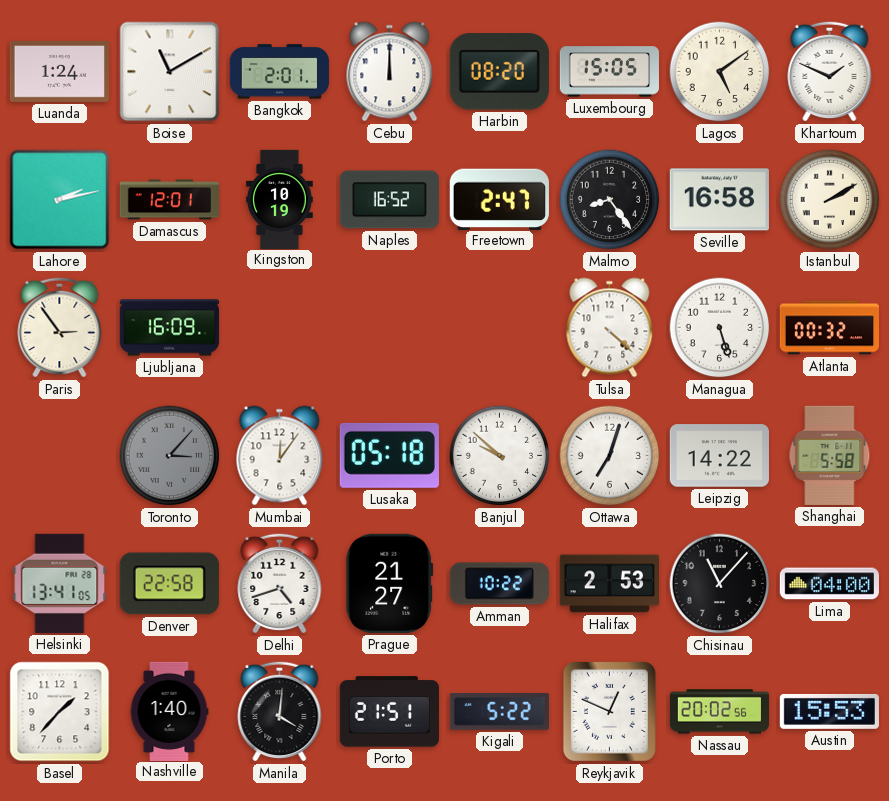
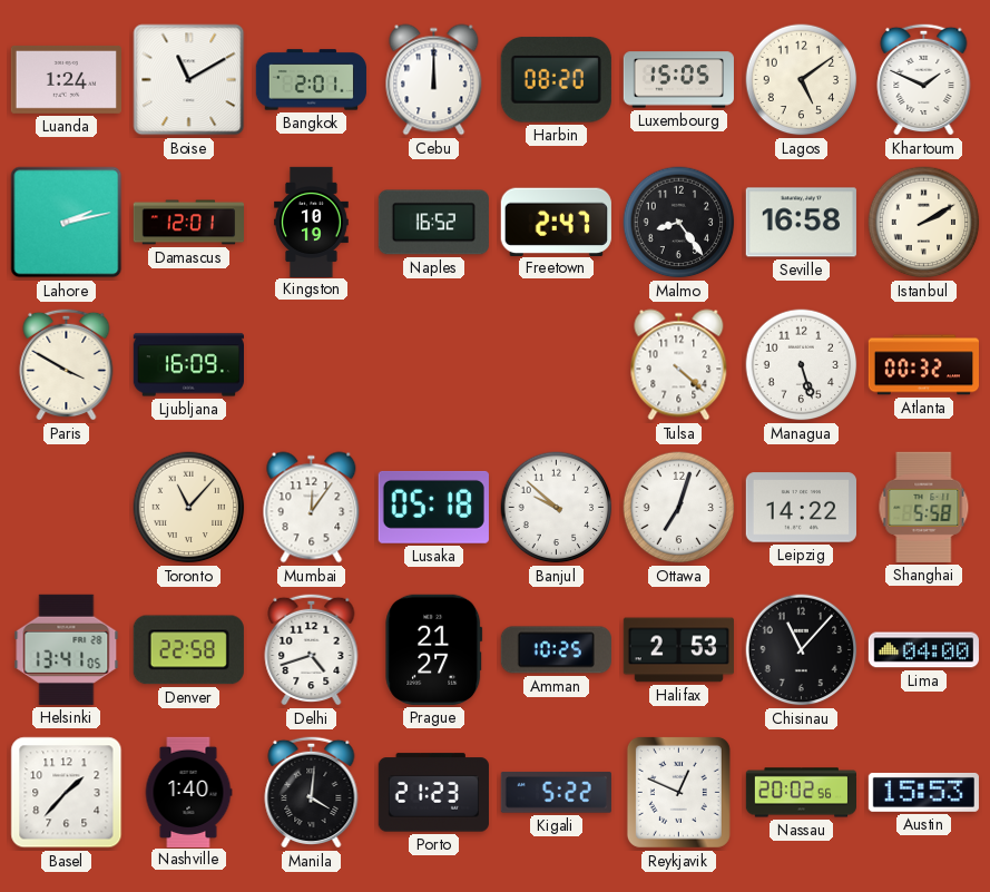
Paris: 2:54 -> 3:50 (67, 364)
Toronto: 3:07 -> 11:07 (189, 508)
Toronto dial: grey -> cream (189, 508)
Amman: 10:22 -> 10:25 (556, 650)
Porto: 21:51 -> 21:23 (433, 793)
